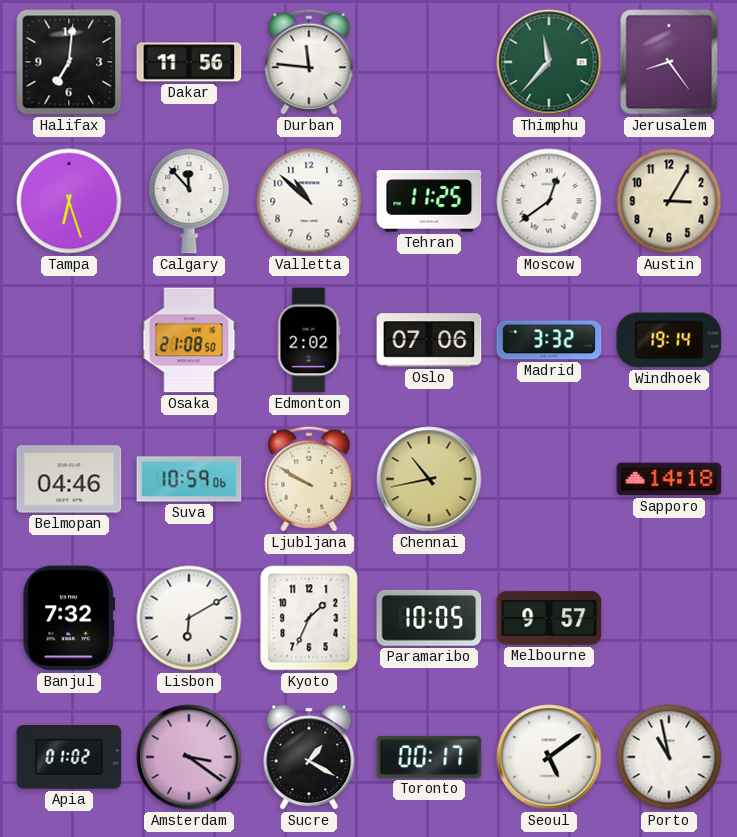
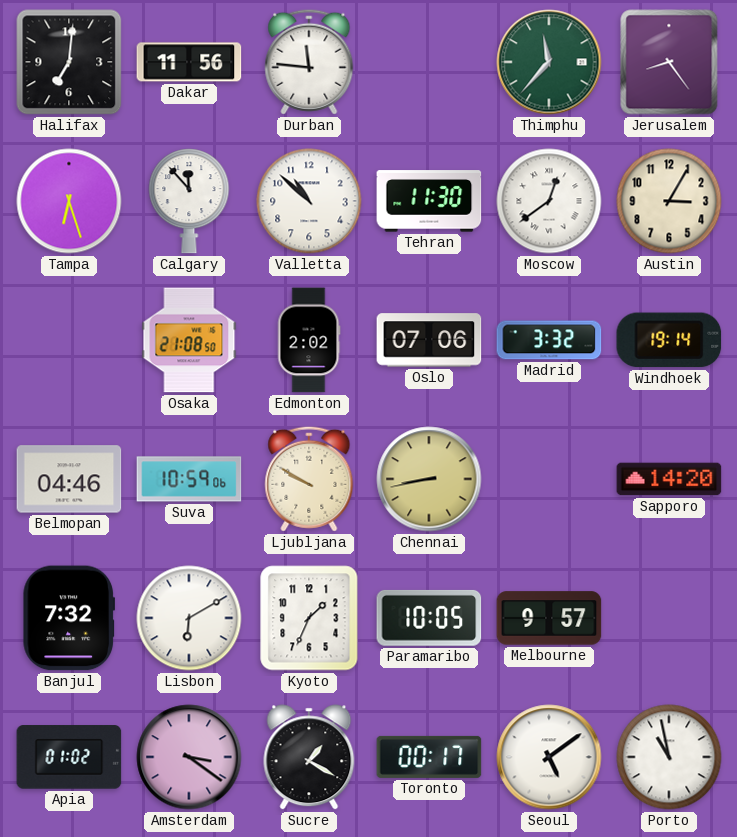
Tehran: 11:25 -> 11:30 (429, 201)
Chennai: 10:43 -> 8:43 (429, 479)
Sapporo: 14:18 -> 14:20 (669, 479)
